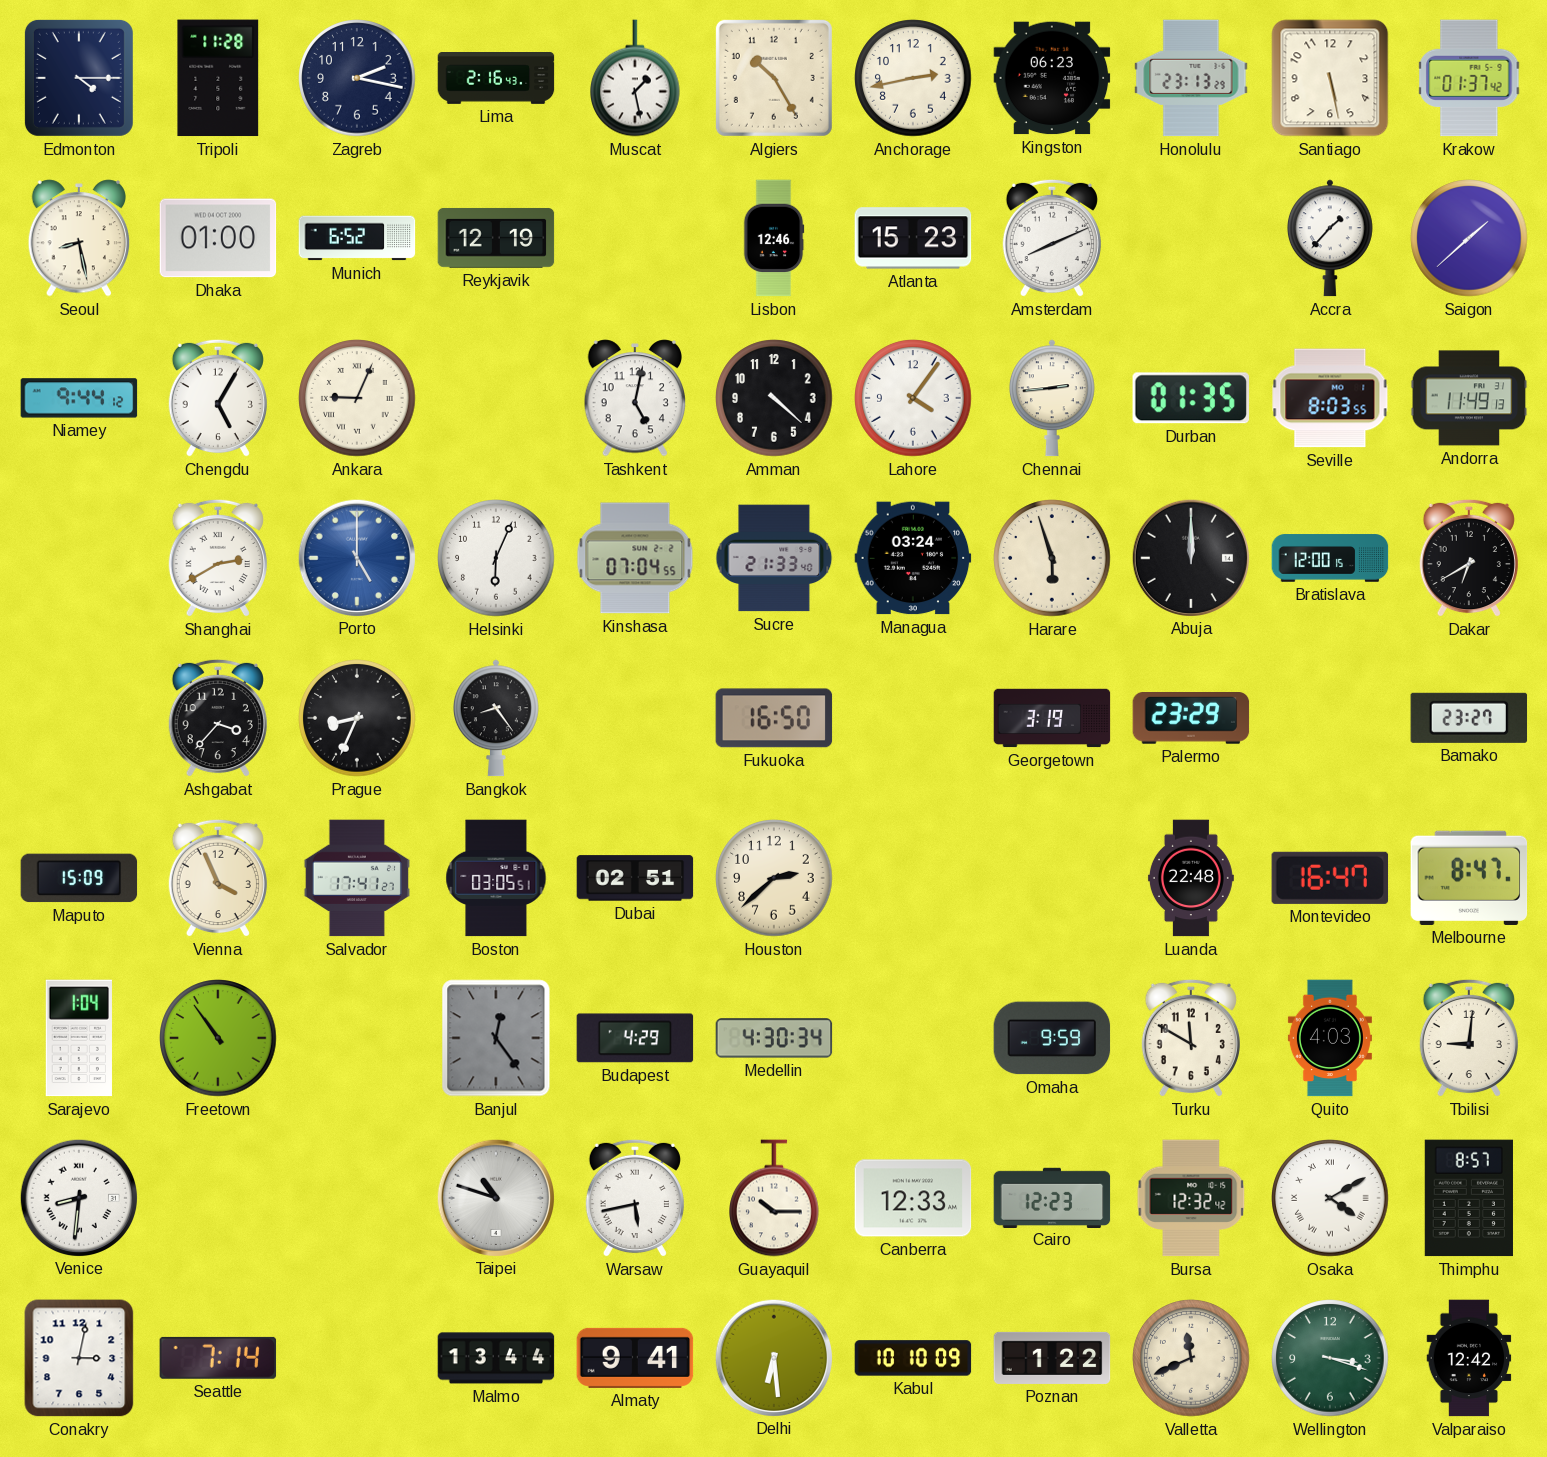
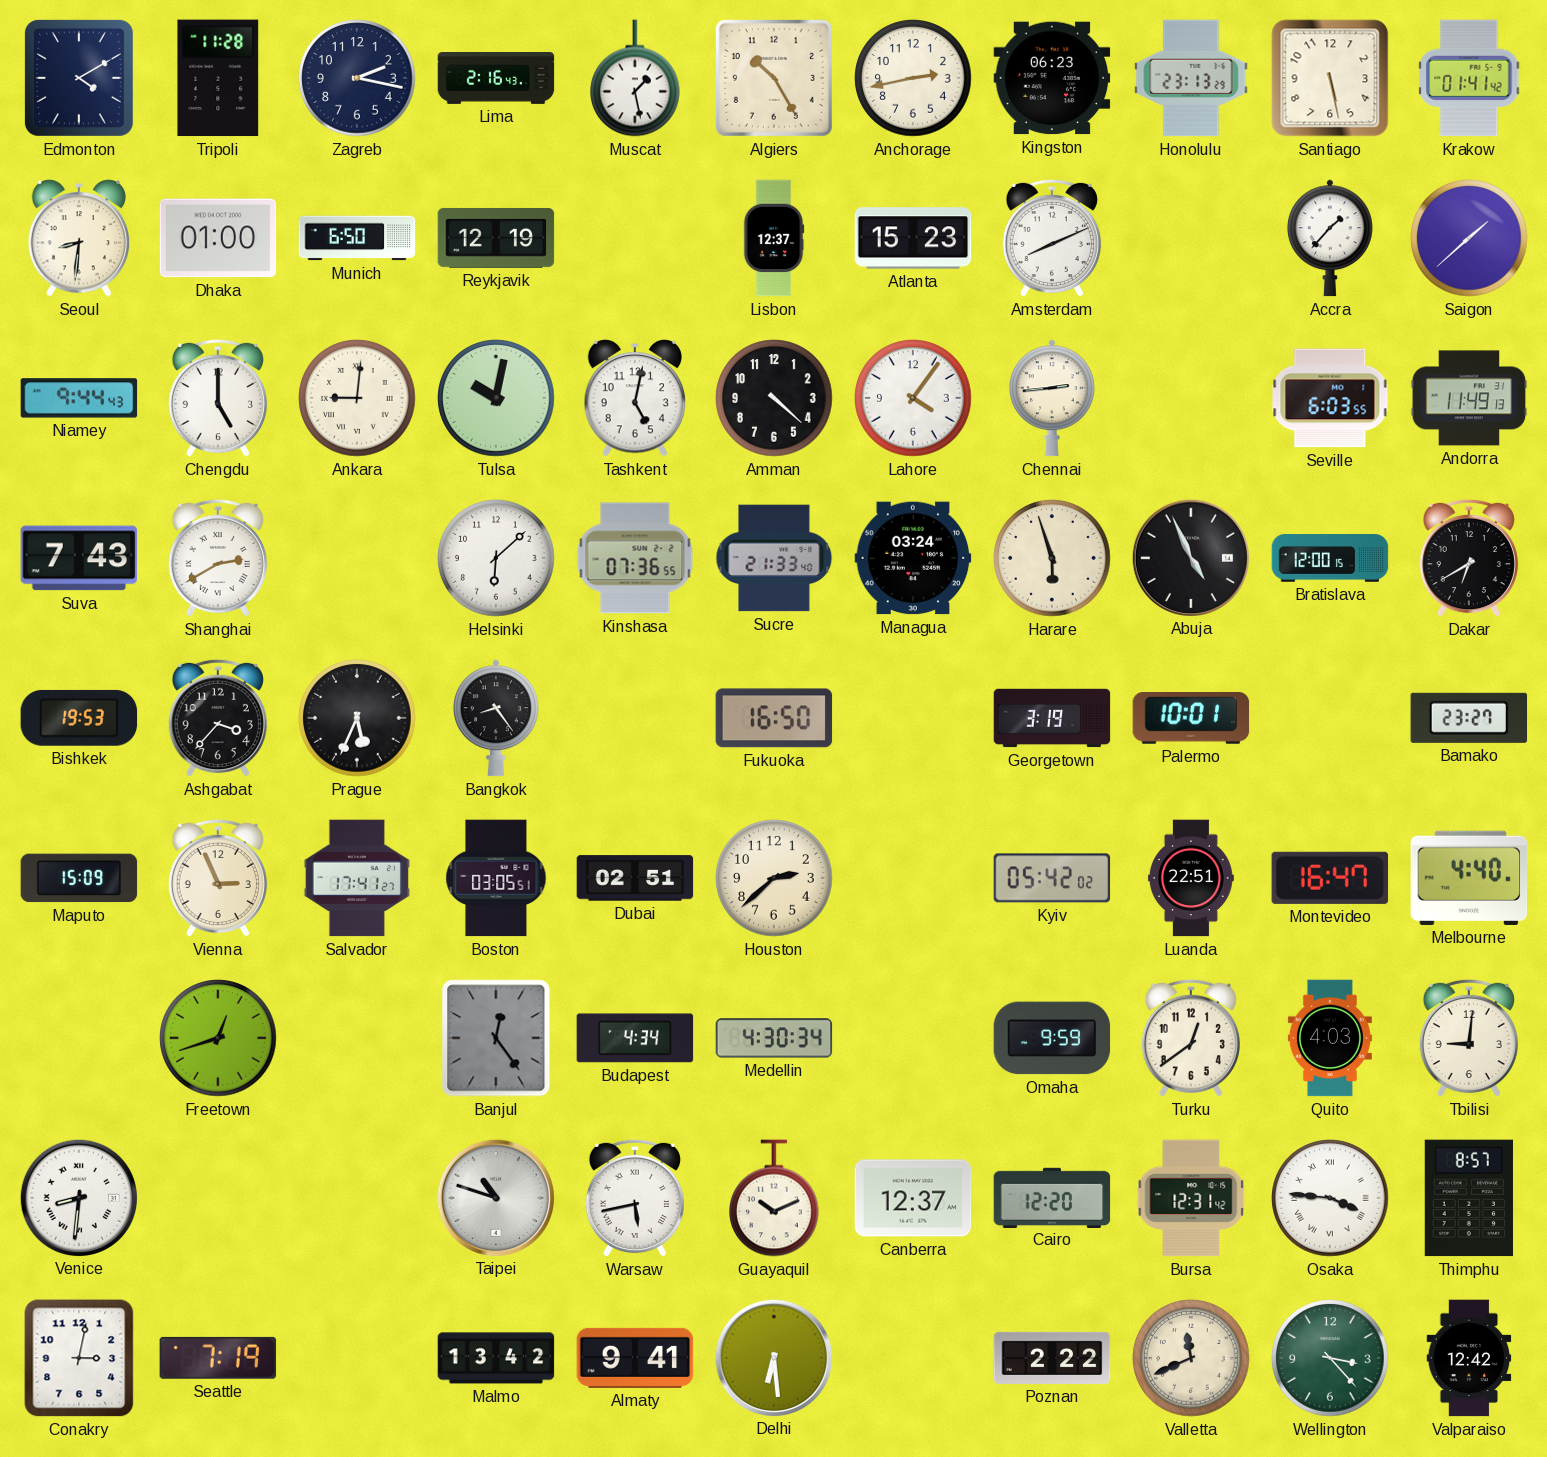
Edmonton: 4:15 -> 4:10 (79, 78)
Krakow: 01:37 -> 01:41 (1469, 78)
Seoul: 8:28 -> 8:31 (78, 238)
Munich: 6:52 -> 6:50 (357, 238)
Lisbon: 12:46 -> 12:37 (774, 238)
Niamey: 9:44:12 -> 9:44:43 (79, 398)
Chengdu: 5:05 -> 5:00 (218, 398)
Ankara: 9:04 -> 9:01 (357, 398)
Tulsa: none -> 10:02 (496, 398)
Durban: 01:35 -> none (1191, 398)
Seville: 8:03 -> 6:03 (1330, 398)
Suva: none -> 7:43 (79, 558)
Porto: 5:00 -> none (356, 557)
Helsinki: 6:04 -> 6:08 (496, 558)
Kinshasa: 07:04 -> 07:36 (635, 558)
Abuja: 12:00 -> 4:56 (1190, 557)
Bishkek: none -> 19:53 (79, 718)
Prague: 8:34 -> 5:34 (357, 718)
Palermo: 23:29 -> 10:01 (1191, 719)
Vienna: 3:56 -> 2:56 (218, 878)
Kyiv: none -> 05:42 (1052, 878)
Luanda: 22:48 -> 22:51 (1191, 878)
Melbourne: 8:47 -> 4:40 (1469, 878)
Sarajevo: 1:04 -> none (79, 1038)
Freetown: 10:54 -> 12:42 (218, 1038)
Budapest: 4:29 -> 4:34 (635, 1038)
Turku: 11:50 -> 12:39 (1191, 1038)
Guayaquil: 10:15 -> 10:11 (775, 1198)
Canberra: 12:33 -> 12:37 (913, 1198)
Cairo: 12:23 -> 12:20 (1052, 1197)
Bursa: 12:32 -> 12:31 (1191, 1198)
Osaka: 4:10 -> 3:46 (1330, 1198)
Seattle: 7:14 -> 7:19 (218, 1358)
Malmo: 13:44 -> 13:42 (496, 1358)
Kabul: 10:10 -> none (913, 1358)
Poznan: 1:22 -> 2:22 (1052, 1358)
Wellington: 3:18 -> 3:23 (1330, 1358)
